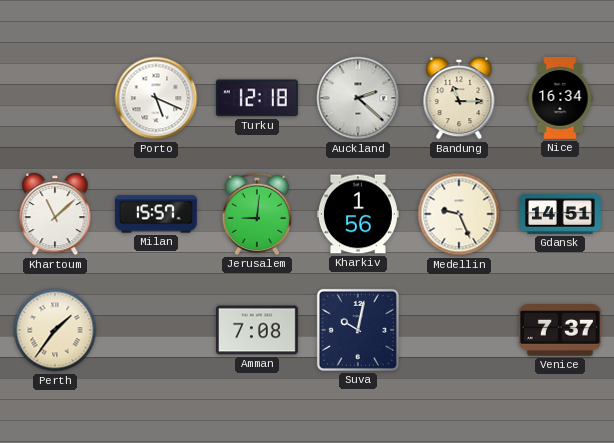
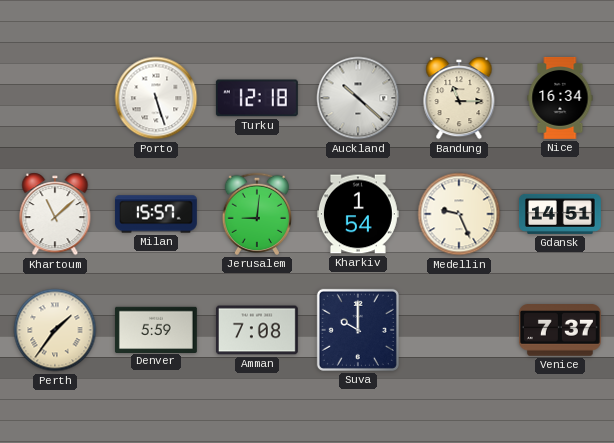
Porto: 5:19 -> 5:27 (156, 98)
Auckland: 2:22 -> 10:22 (358, 98)
Kharkiv: 1:56 -> 1:54 (358, 214)
Denver: none -> 5:59 (156, 329)
Suva: 10:02 -> 10:00 (358, 330)
